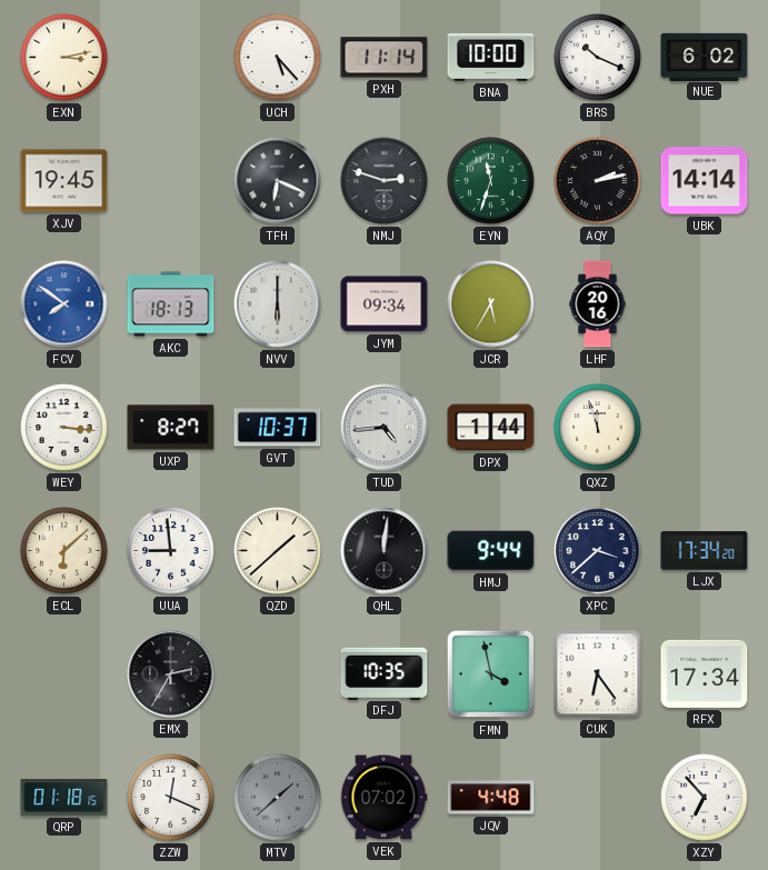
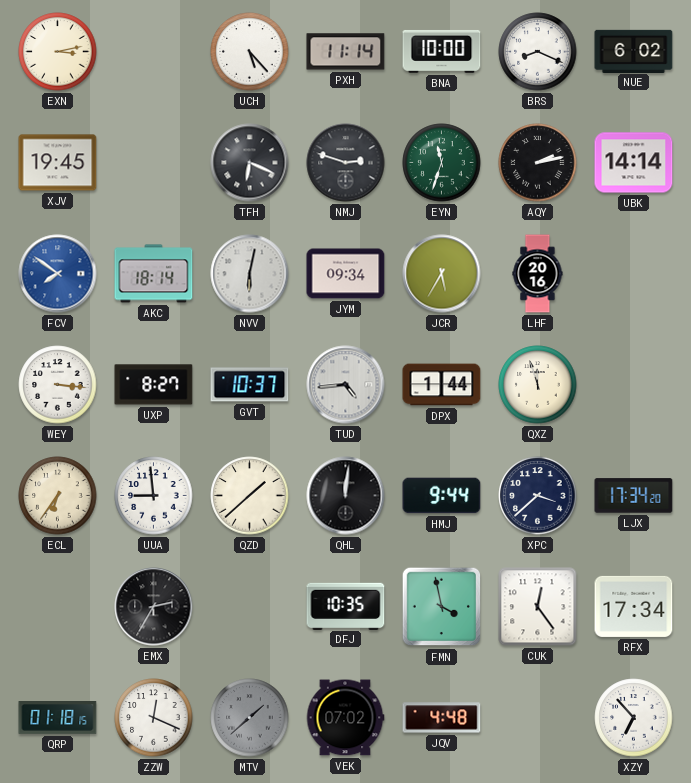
BRS: 10:19 -> 8:19 (538, 52)
AKC: 18:13 -> 18:14 (154, 274)
NVV: 6:00 -> 6:02 (250, 274)
ECL: 6:08 -> 6:36 (58, 496)
CUK: 6:24 -> 12:24 (538, 607)
